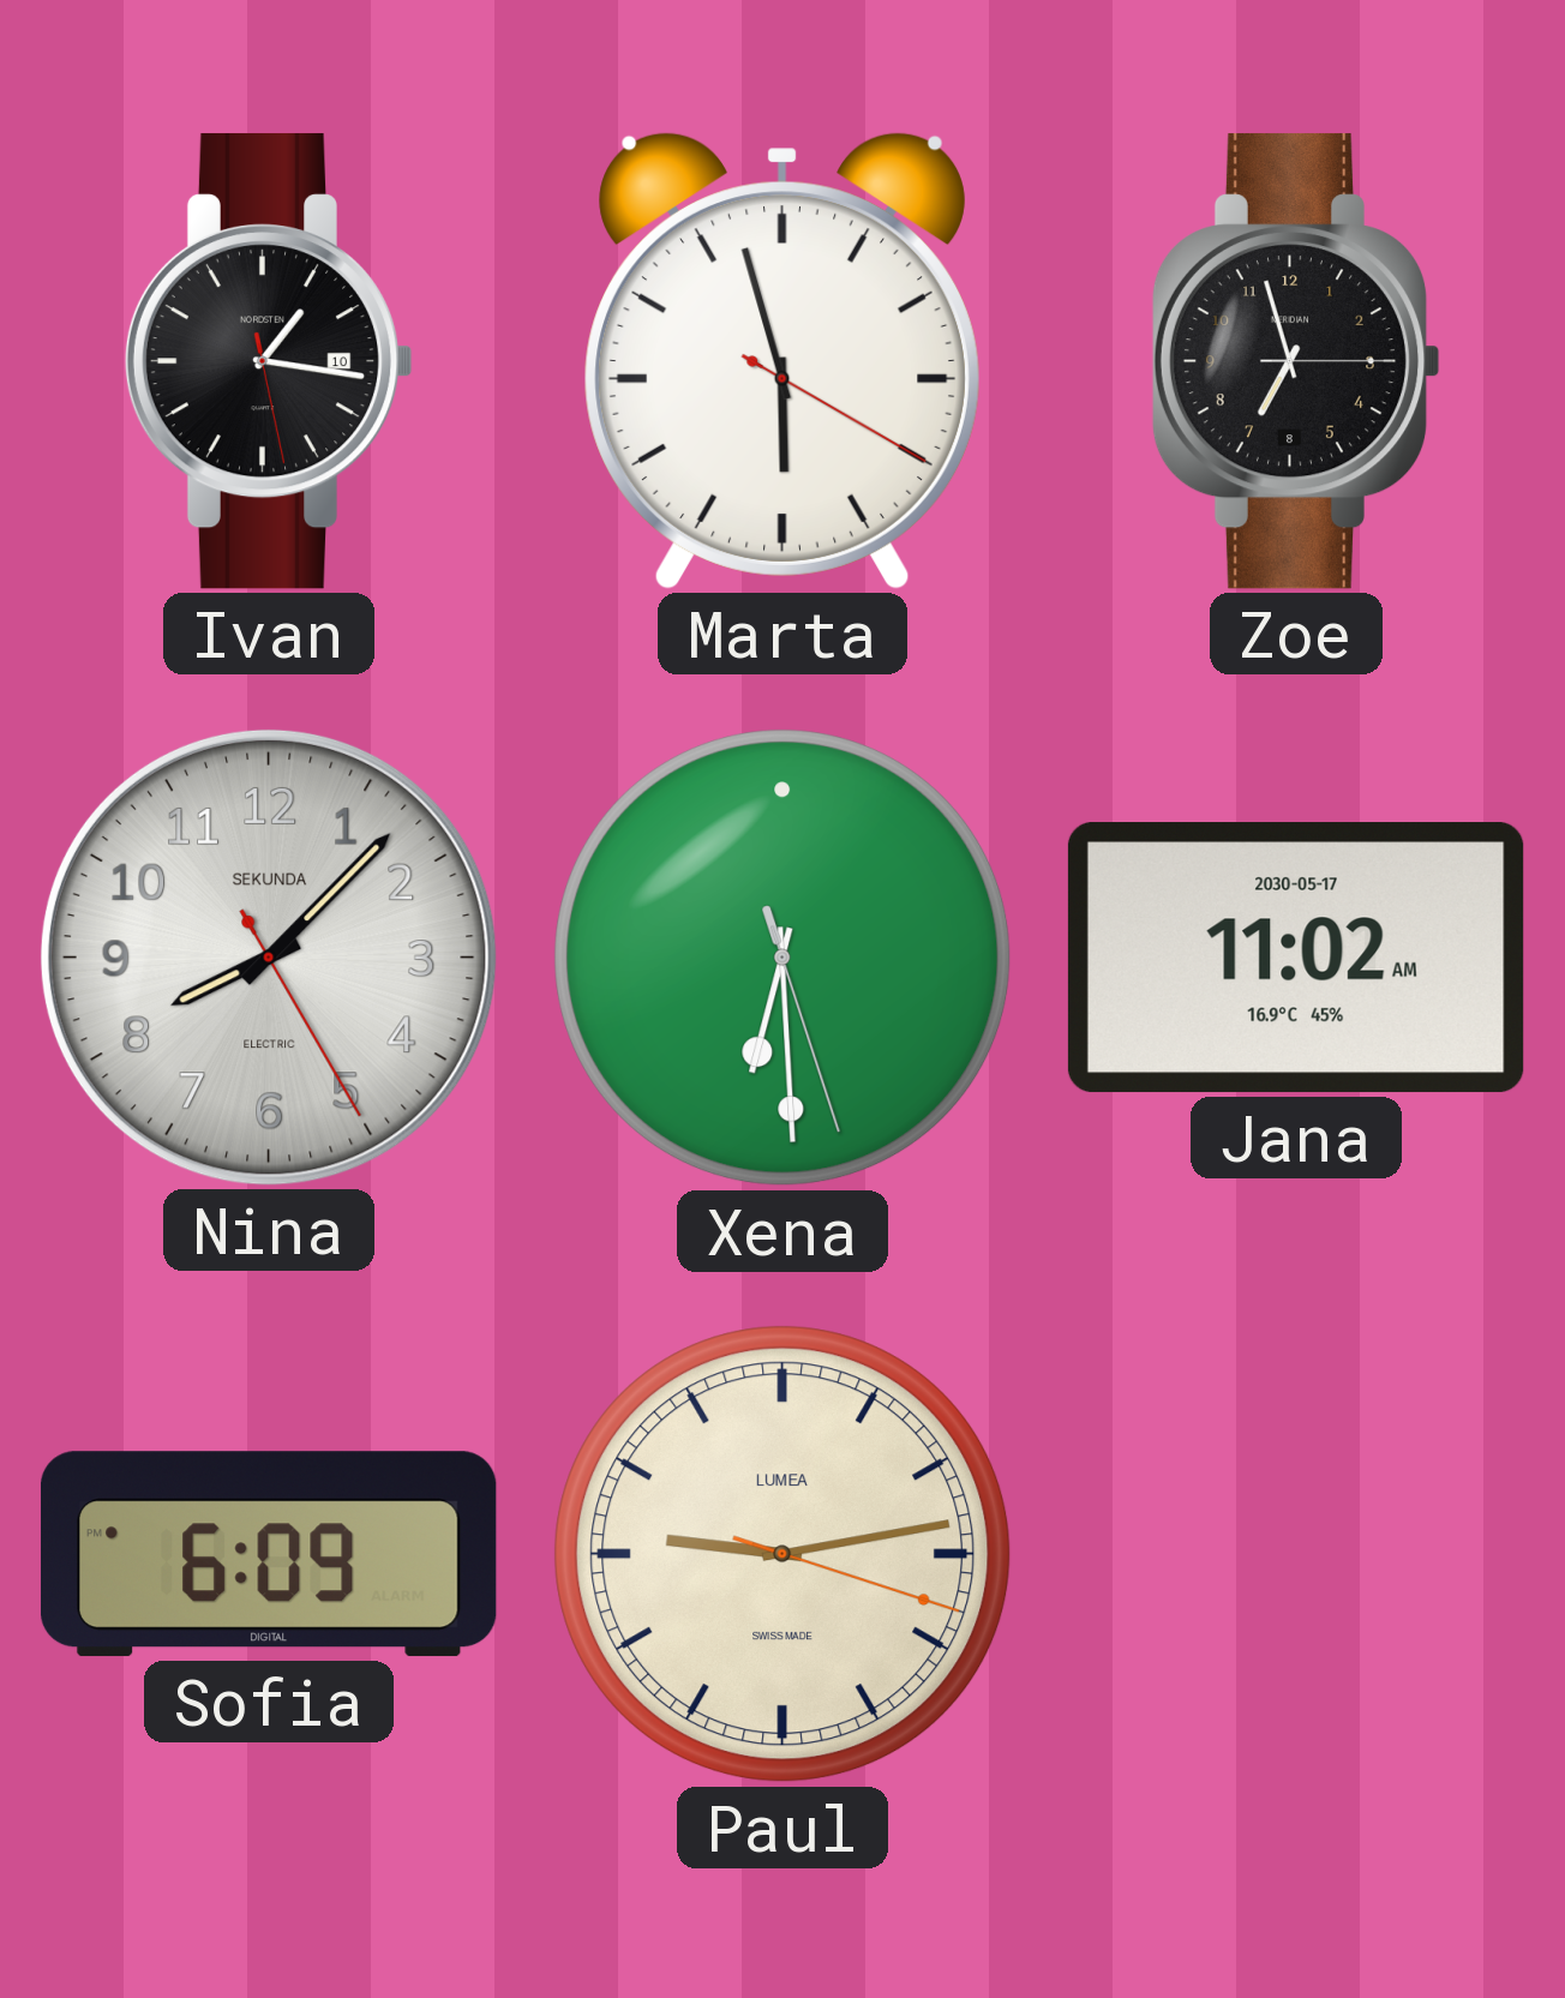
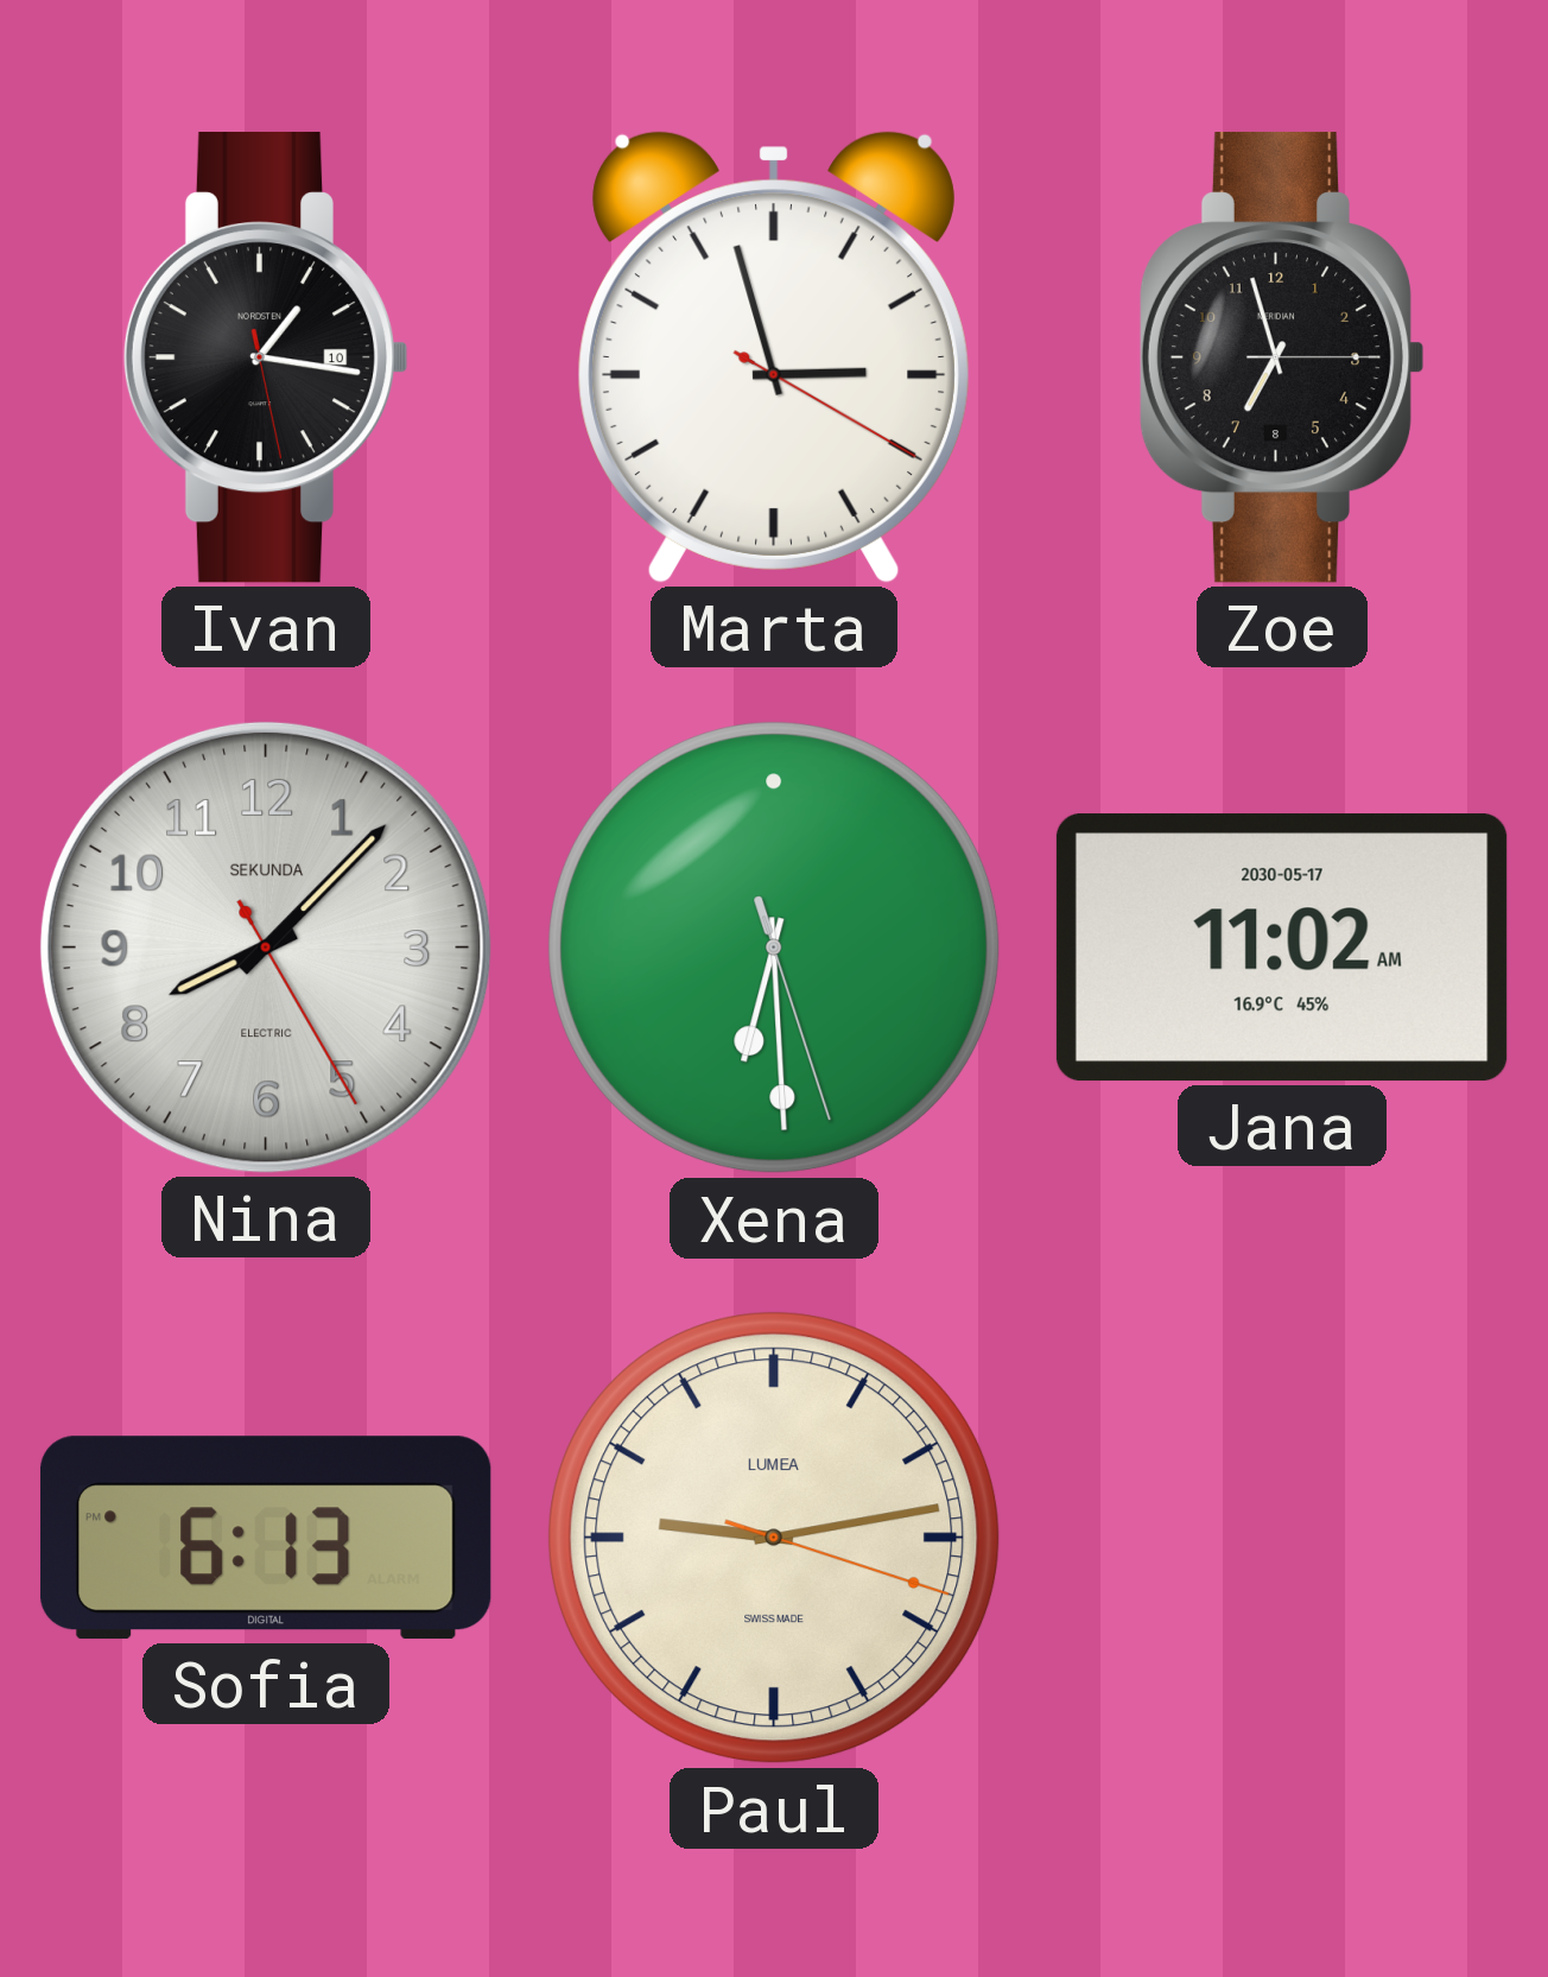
Marta: 5:57 -> 2:57 (774, 357)
Sofia: 6:09 -> 6:13 (266, 1538)
